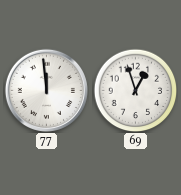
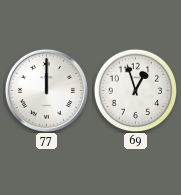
77: 11:59 -> 12:00 (46, 90)
